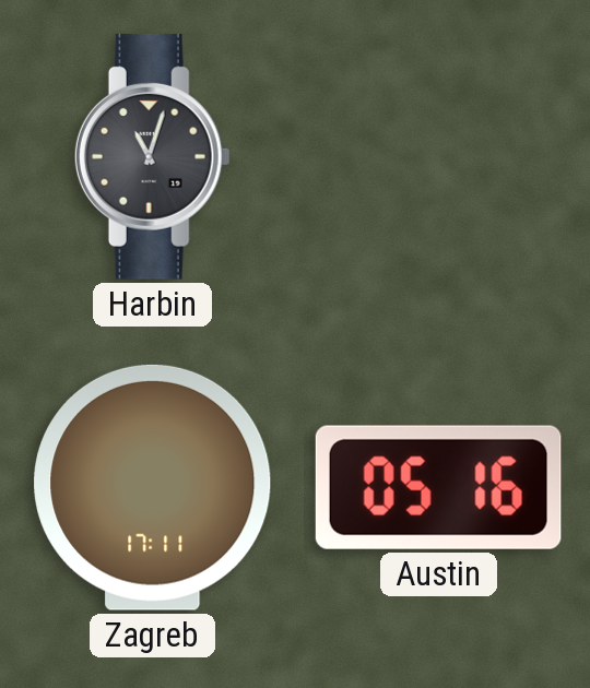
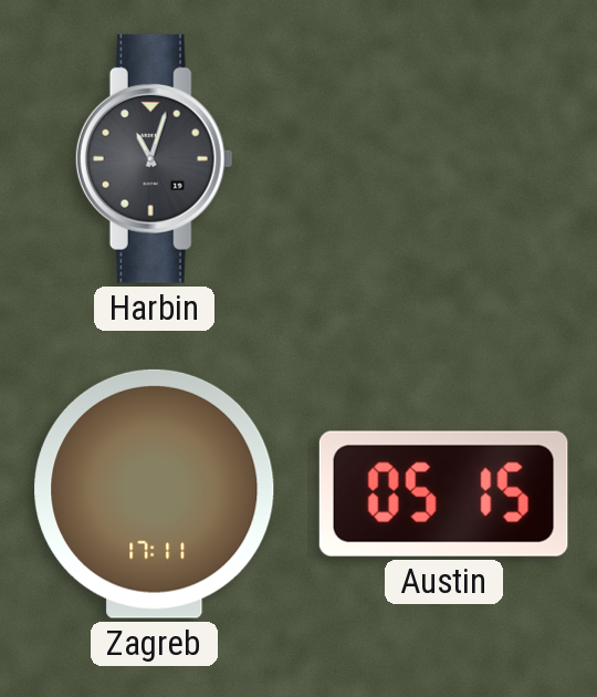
Austin: 05:16 -> 05:15 (443, 493)
